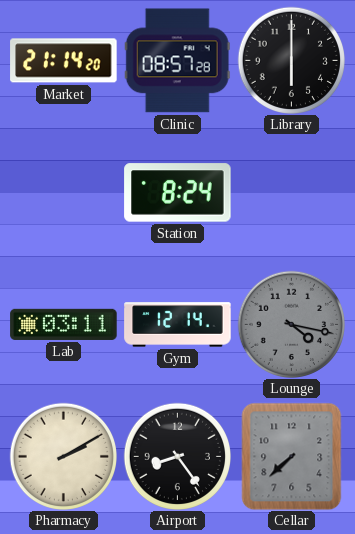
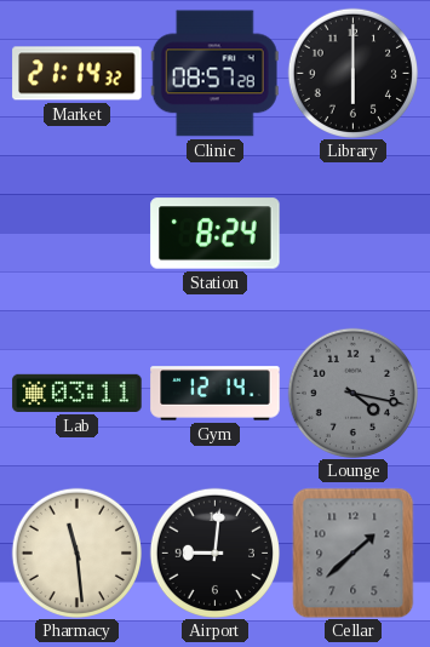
Market: 21:14:20 -> 21:14:32 (78, 74)
Pharmacy: 2:10 -> 11:29 (76, 552)
Airport: 8:24 -> 9:01 (214, 552)
Cellar: 7:38 -> 1:38 (354, 552)
